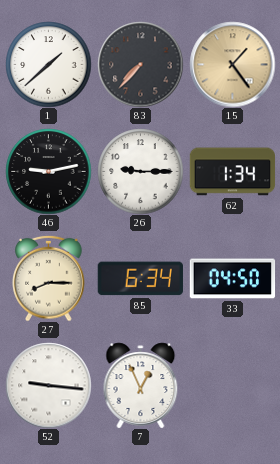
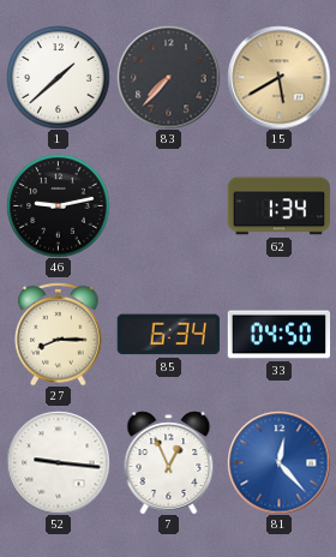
15: 1:24 -> 5:40 (278, 77)
26: 9:15 -> none (140, 171)
81: none -> 12:23 (278, 462)
